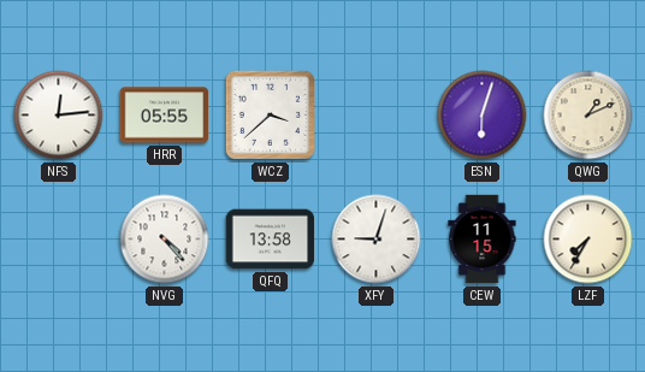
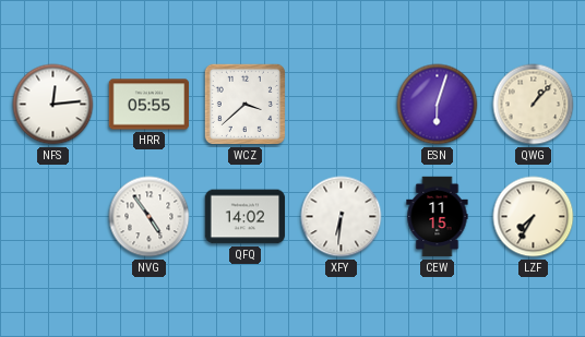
QWG: 1:11 -> 1:07 (534, 105)
NVG: 4:23 -> 4:54 (150, 217)
QFQ: 13:58 -> 14:02 (246, 217)
XFY: 9:03 -> 6:31 (342, 217)
